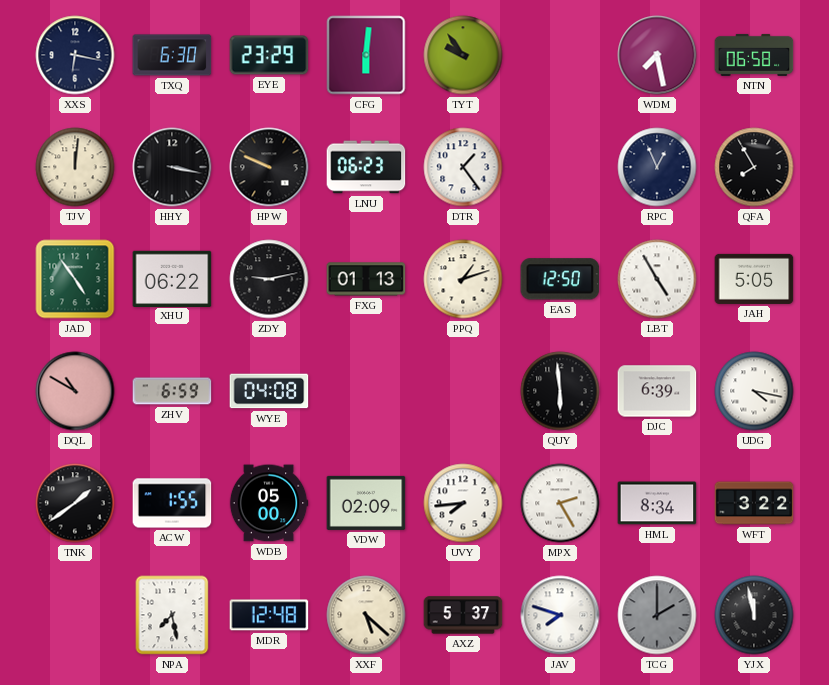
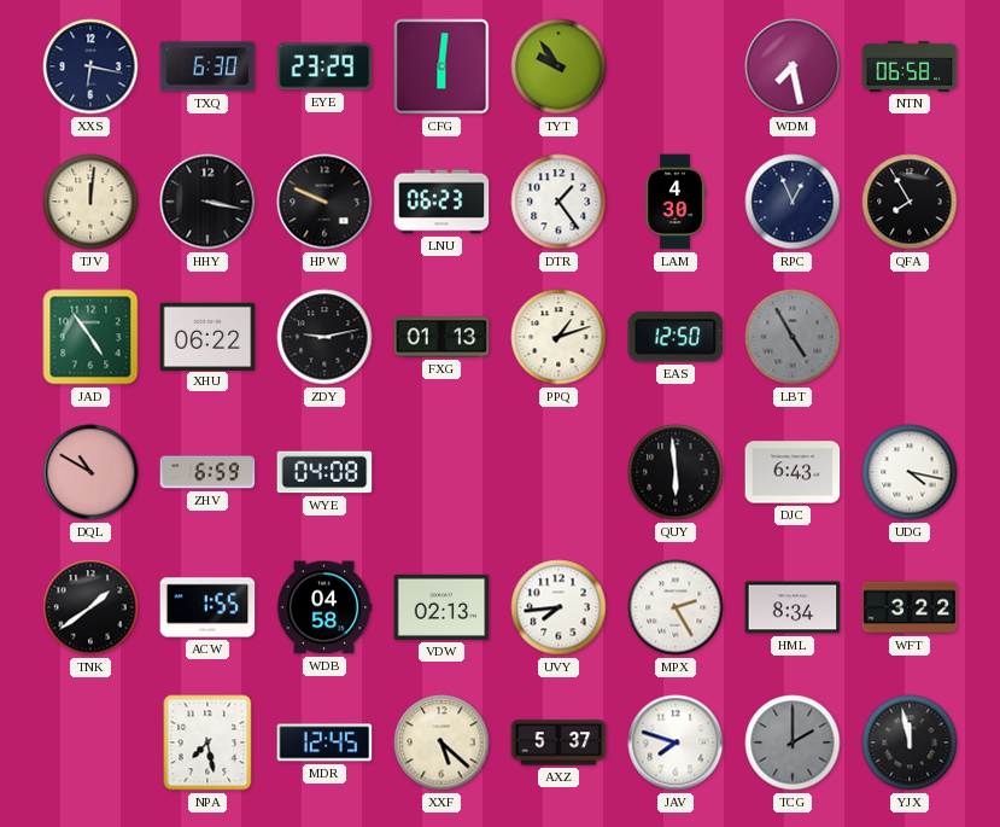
LAM: none -> 4:30 (676, 202)
LBT dial: white -> grey (793, 337)
JAH: 5:05 -> none (754, 279)
DJC: 6:39 -> 6:43 (793, 472)
WDB: 05:00 -> 04:58 (324, 607)
VDW: 02:09 -> 02:13 (441, 607)
MDR: 12:48 -> 12:45 (324, 742)
